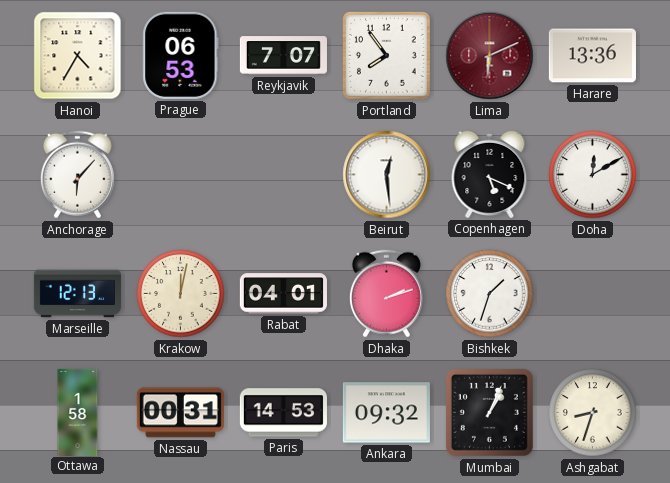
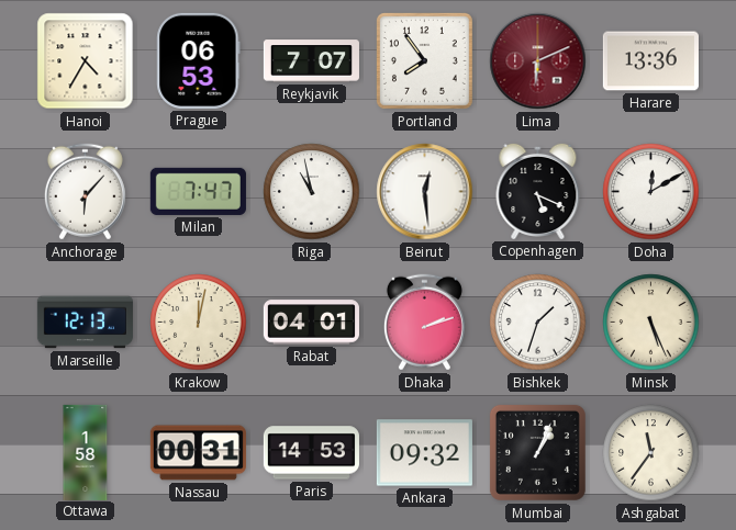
Milan: none -> 7:47 (198, 191)
Riga: none -> 10:58 (312, 192)
Minsk: none -> 5:26 (651, 323)
Ashgabat: 8:33 -> 11:36 (651, 453)
